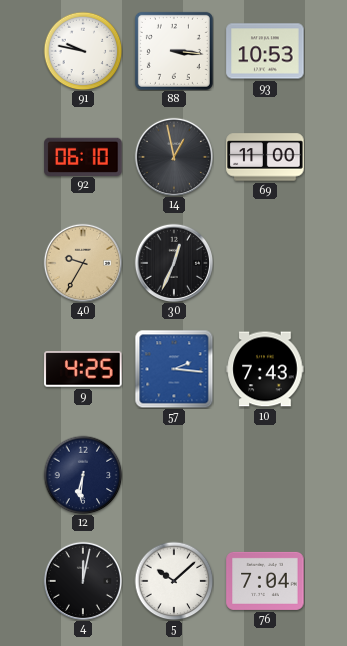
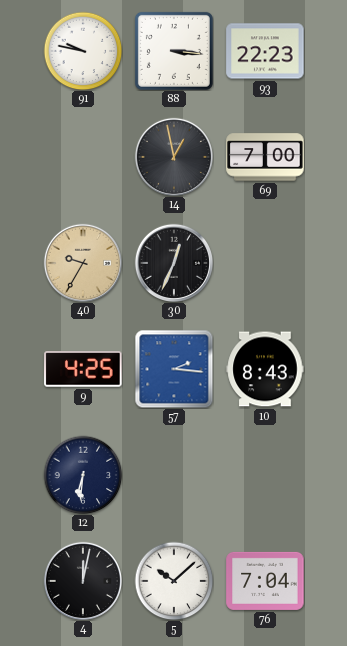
93: 10:53 -> 22:23 (265, 51)
92: 06:10 -> none (83, 156)
69: 11:00 -> 7:00 (265, 157)
10: 7:43 -> 8:43 (265, 369)
